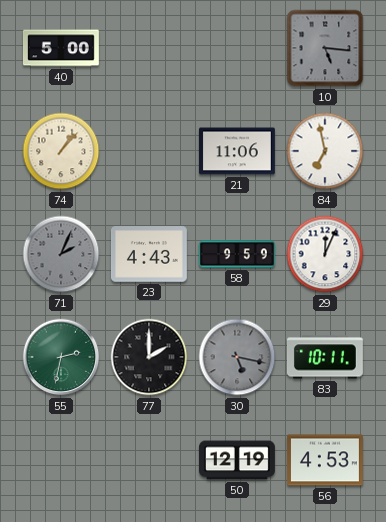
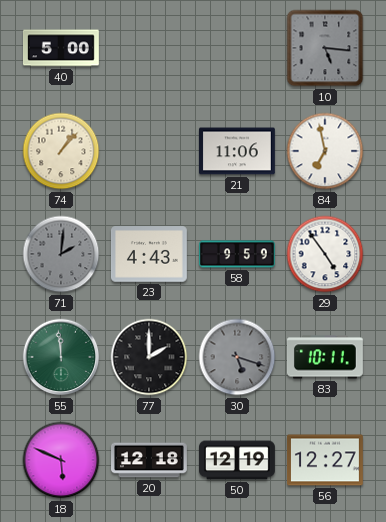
71: 2:04 -> 2:01 (61, 254)
29: 12:04 -> 4:54 (325, 254)
55: 2:32 -> 11:59 (61, 357)
30: 5:17 -> 5:18 (237, 357)
18: none -> 5:49 (61, 460)
20: none -> 12:18 (150, 460)
56: 4:53 -> 12:27 (325, 460)
